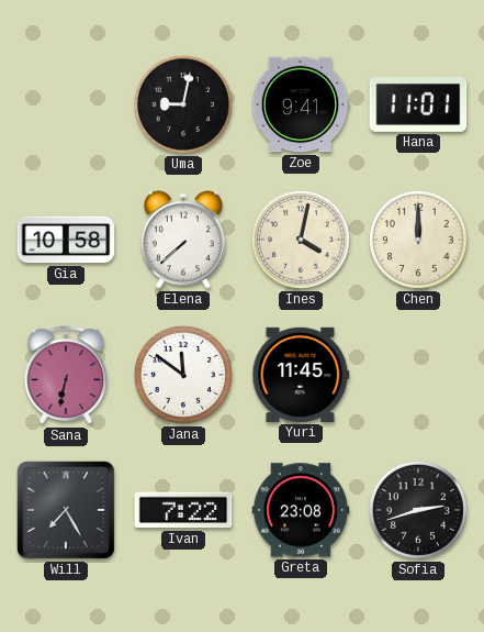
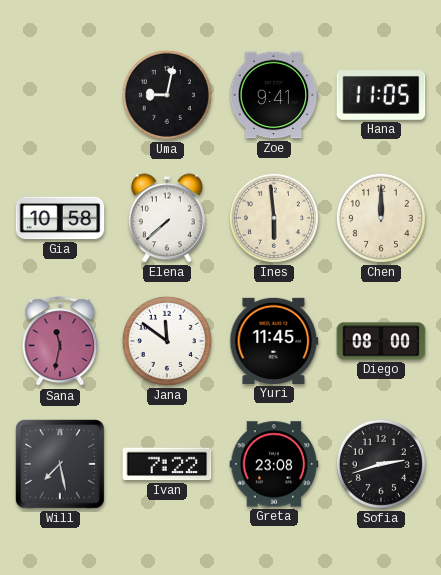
Hana: 11:01 -> 11:05 (381, 96)
Ines: 4:02 -> 5:59 (274, 218)
Sana: 6:32 -> 11:32 (60, 342)
Diego: none -> 08:00 (381, 341)
Will: 7:25 -> 7:28 (60, 464)
